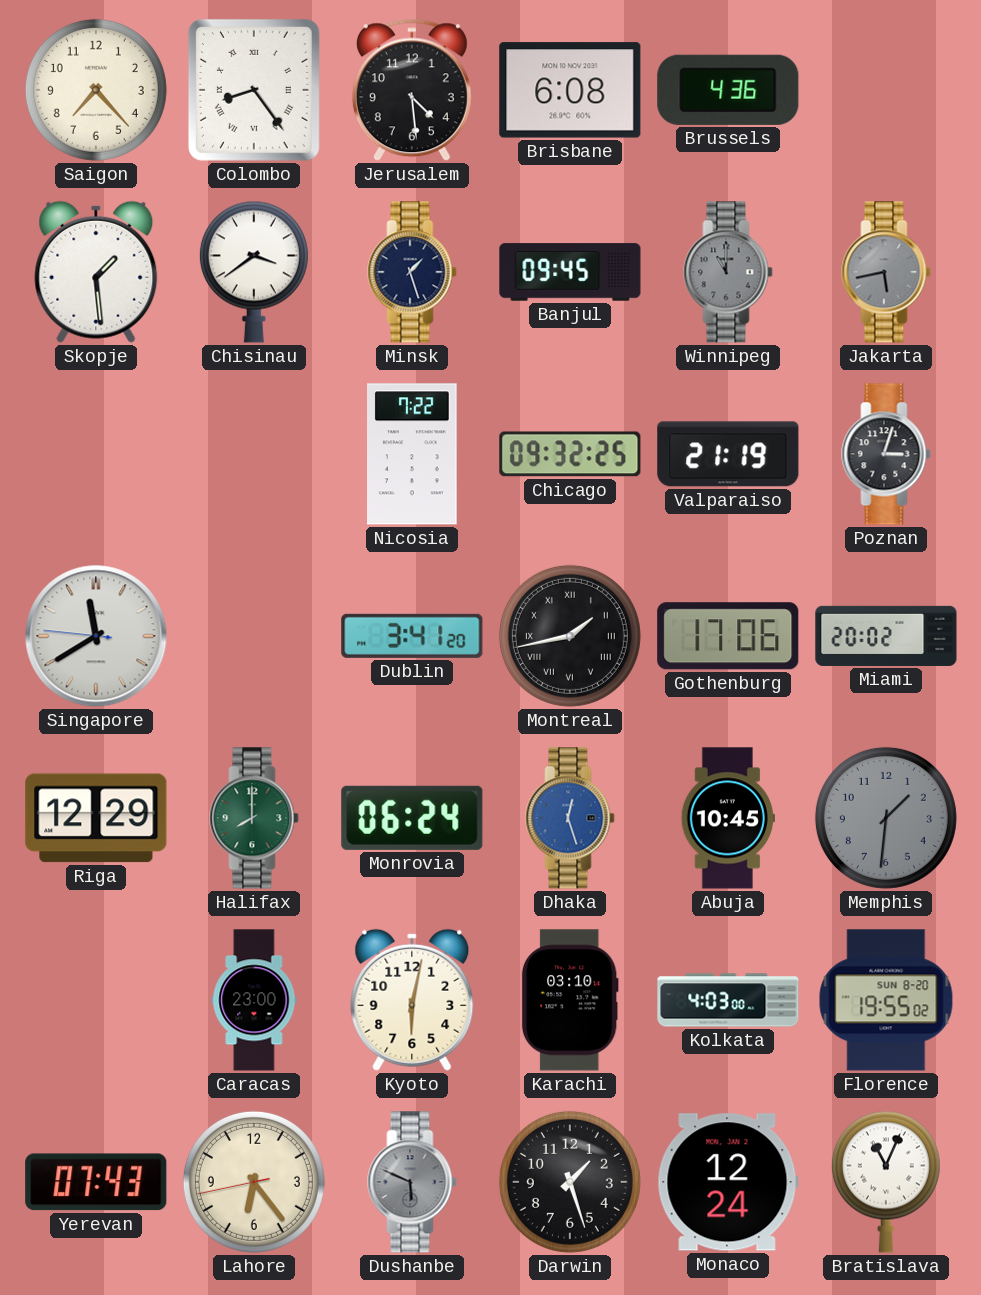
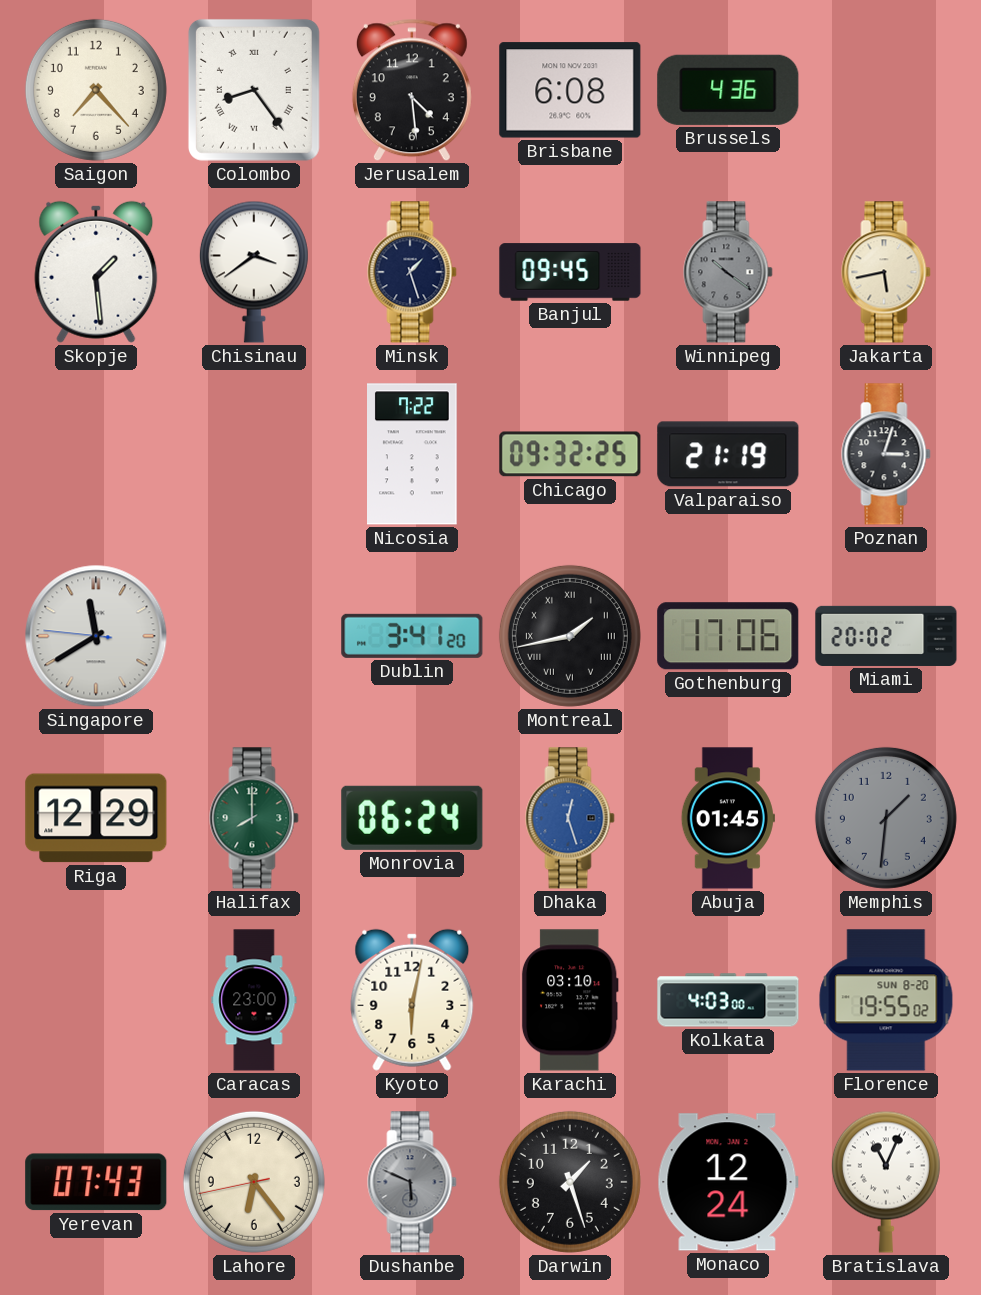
Winnipeg: 11:00 -> 10:21 (728, 272)
Jakarta dial: grey -> cream (886, 272)
Abuja: 10:45 -> 01:45 (728, 818)
